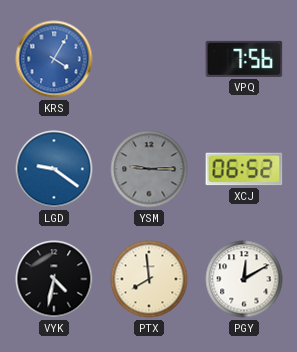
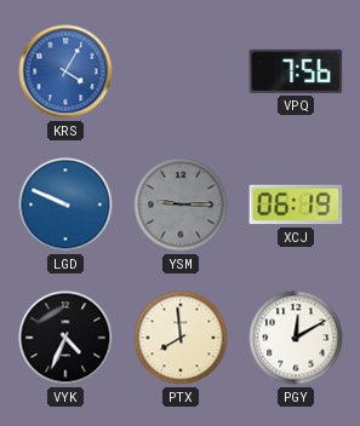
LGD: 9:21 -> 9:49 (65, 205)
XCJ: 06:52 -> 06:19 (296, 205)
VYK: 4:32 -> 4:34 (65, 338)
